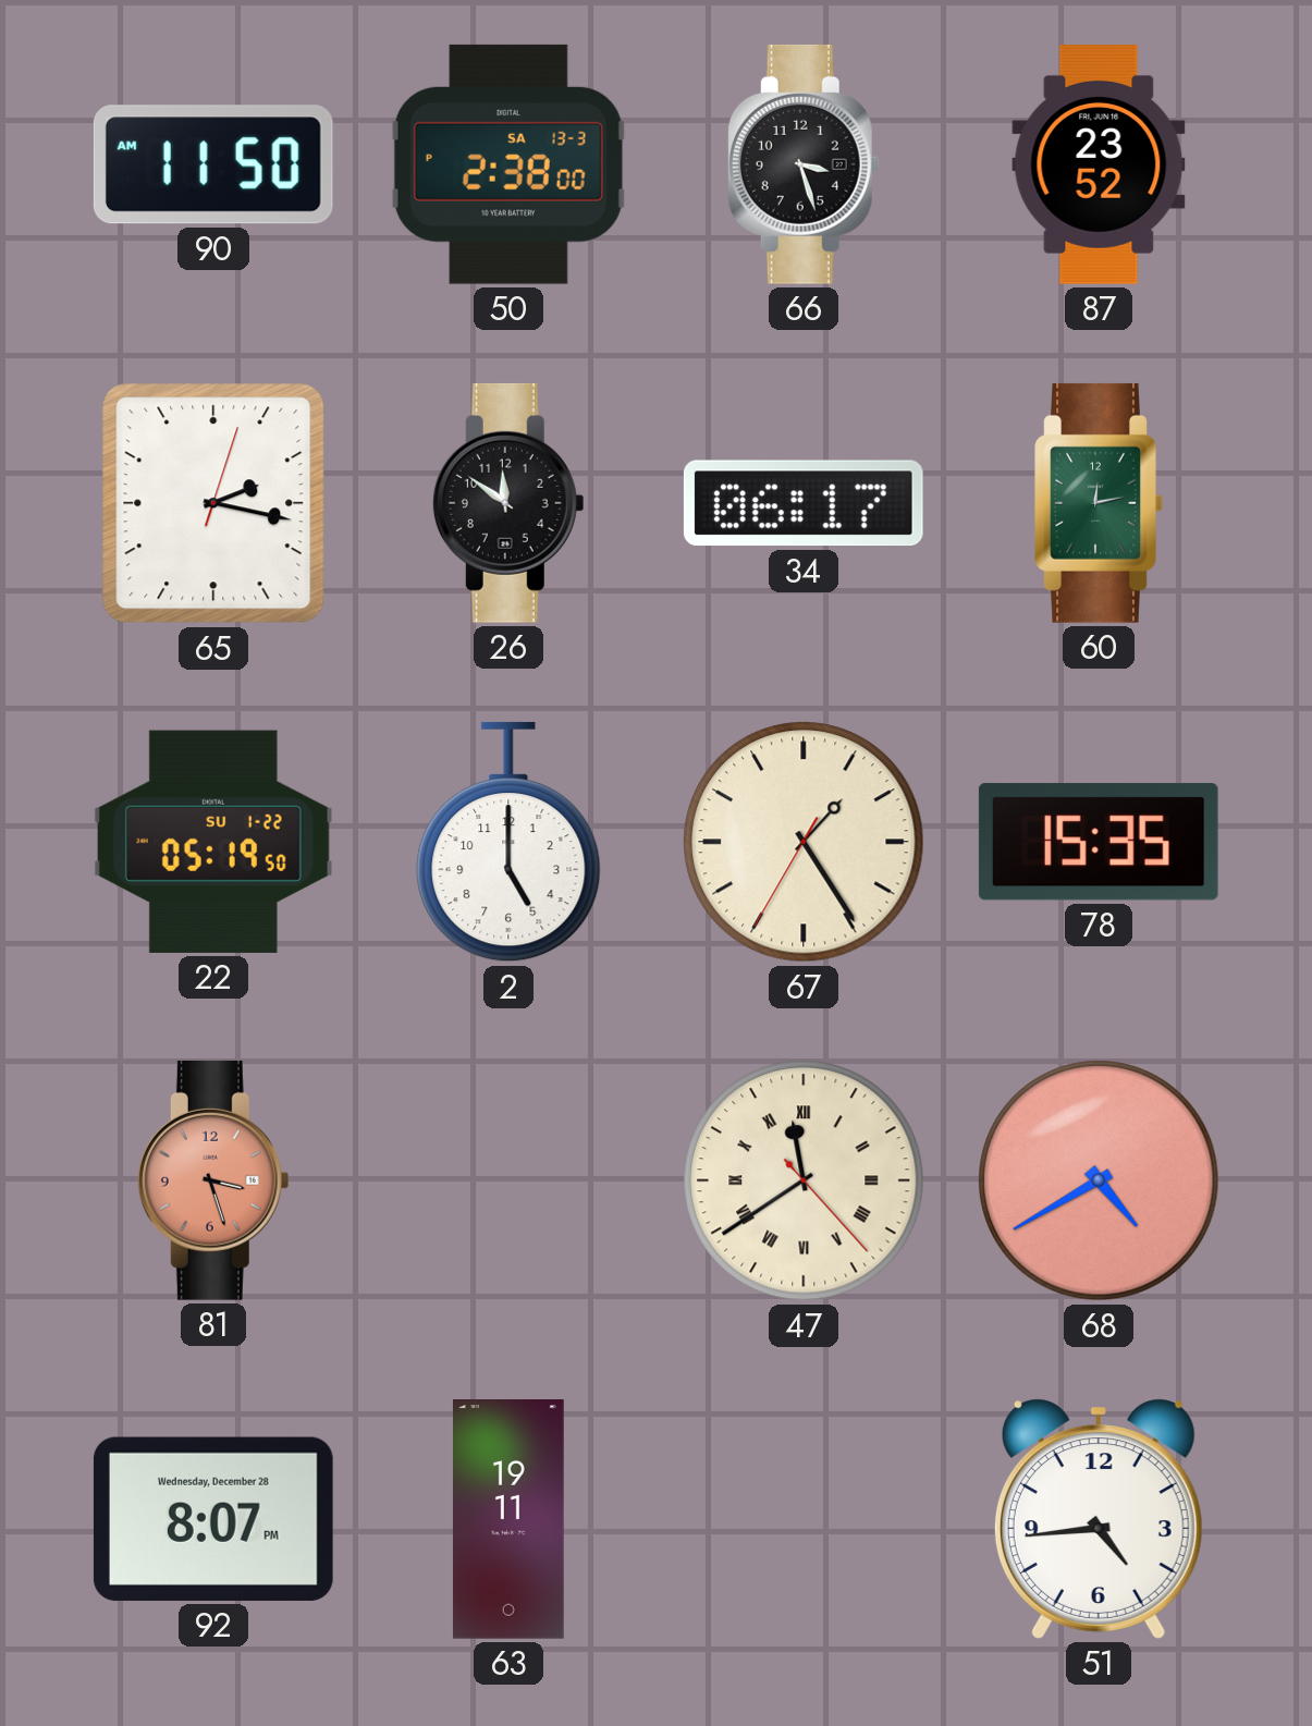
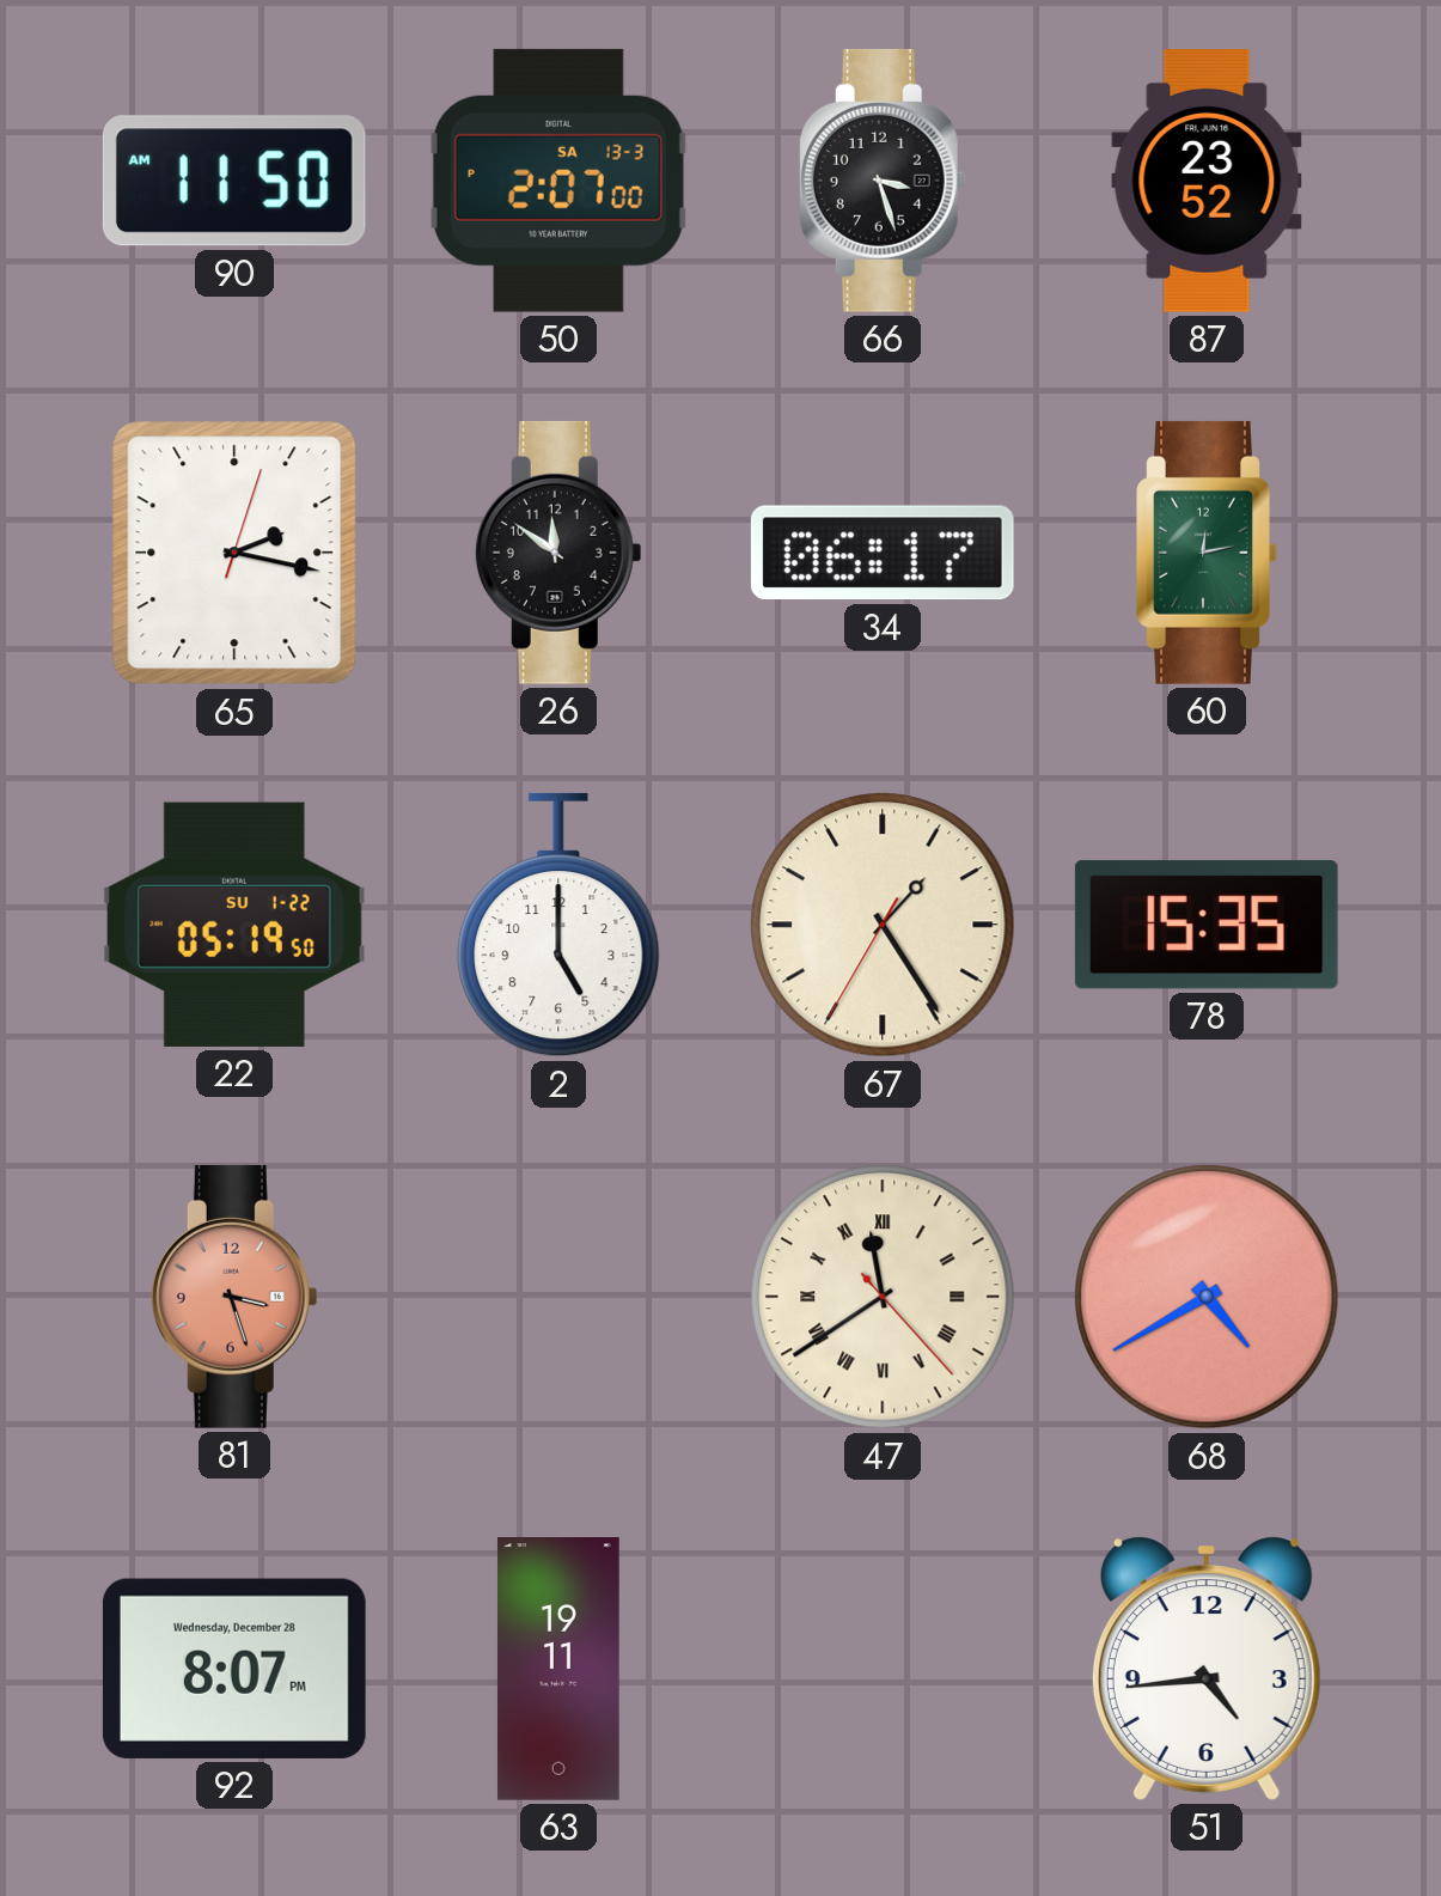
50: 2:38 -> 2:07 (558, 181)
